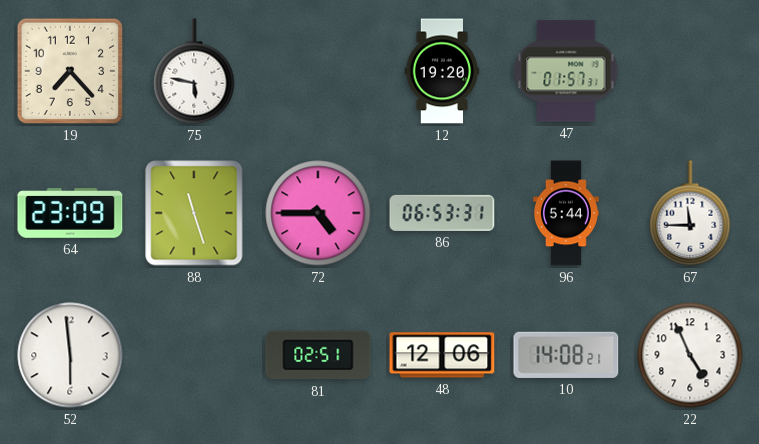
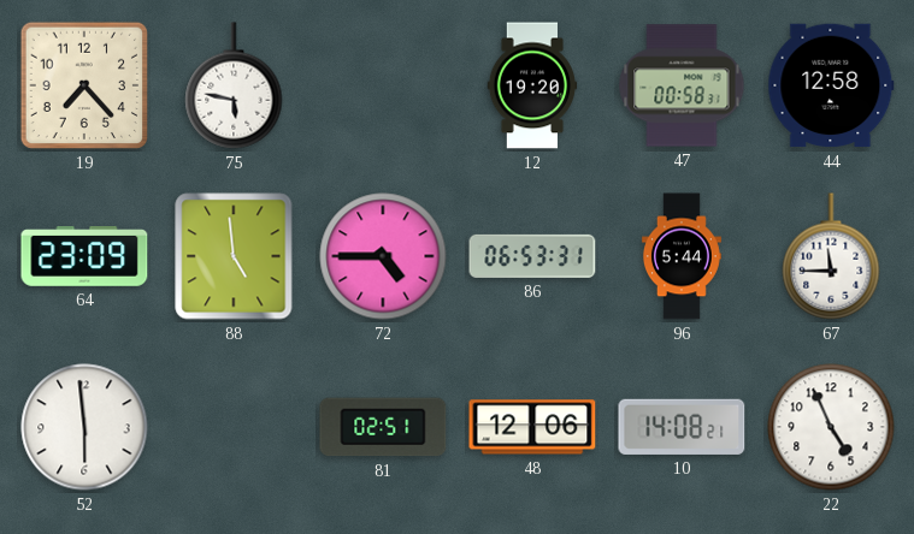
47: 01:57 -> 00:58 (682, 85)
44: none -> 12:58 (831, 85)
88: 11:27 -> 4:59 (234, 256)
